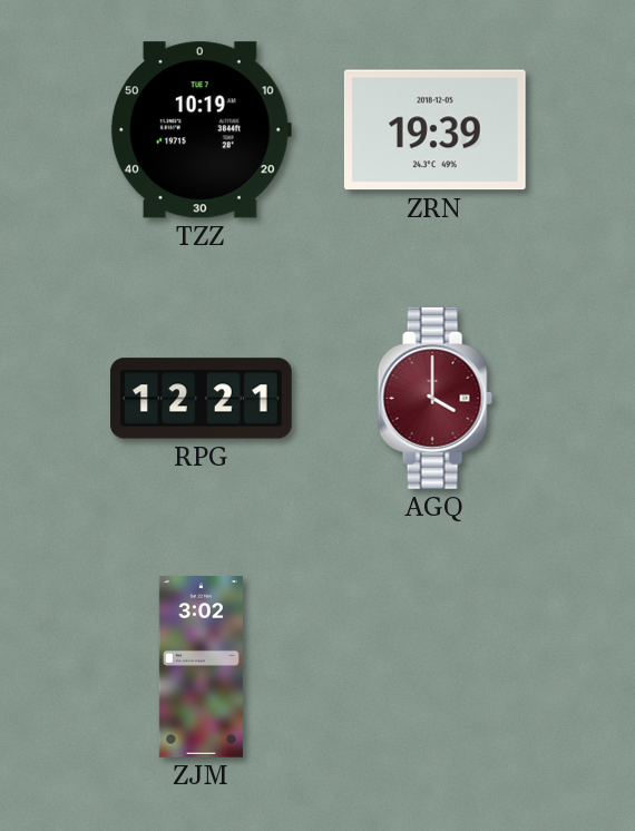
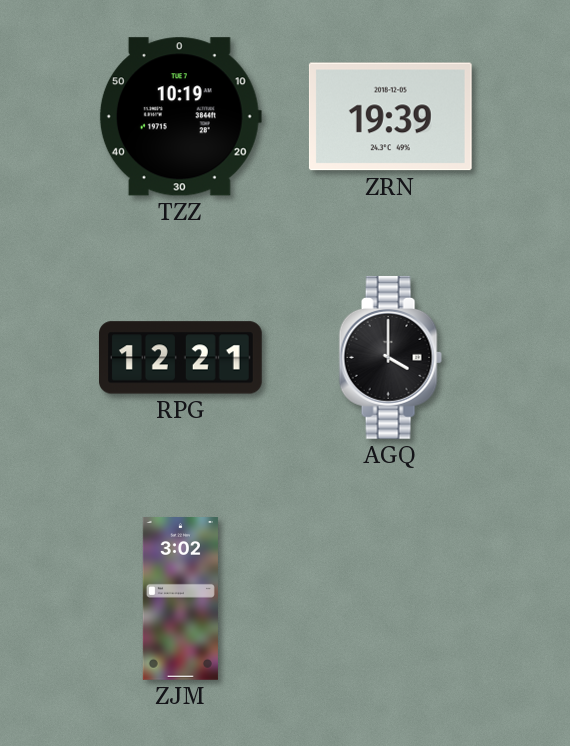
AGQ dial: burgundy -> black (390, 357)
